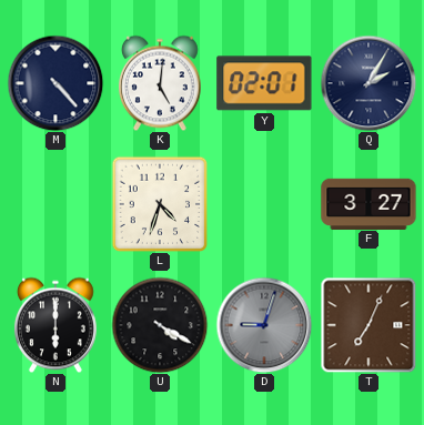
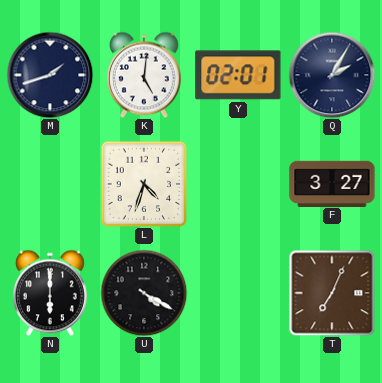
M: 4:23 -> 1:42 (50, 75)
D: 9:03 -> none (264, 325)
